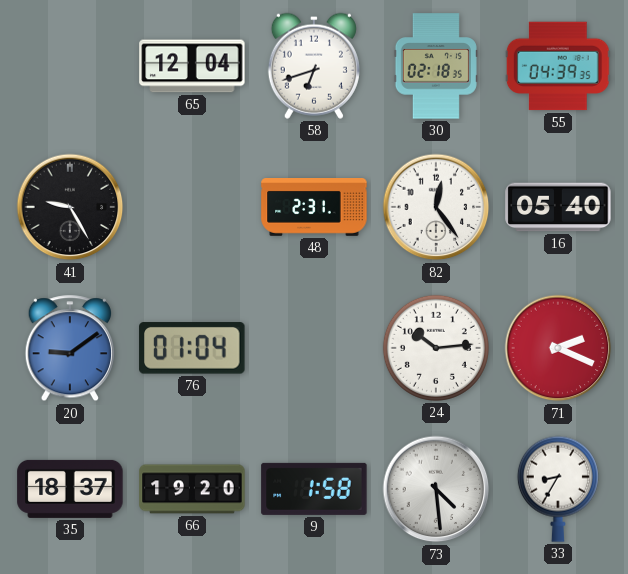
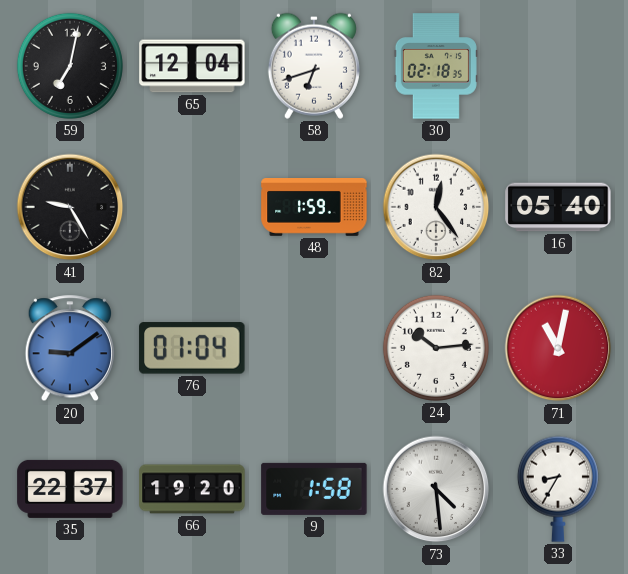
59: none -> 7:02 (70, 66)
55: 04:39 -> none (558, 66)
48: 2:31 -> 1:59 (314, 208)
71: 2:19 -> 11:02 (558, 348)
35: 18:37 -> 22:37 (70, 489)
